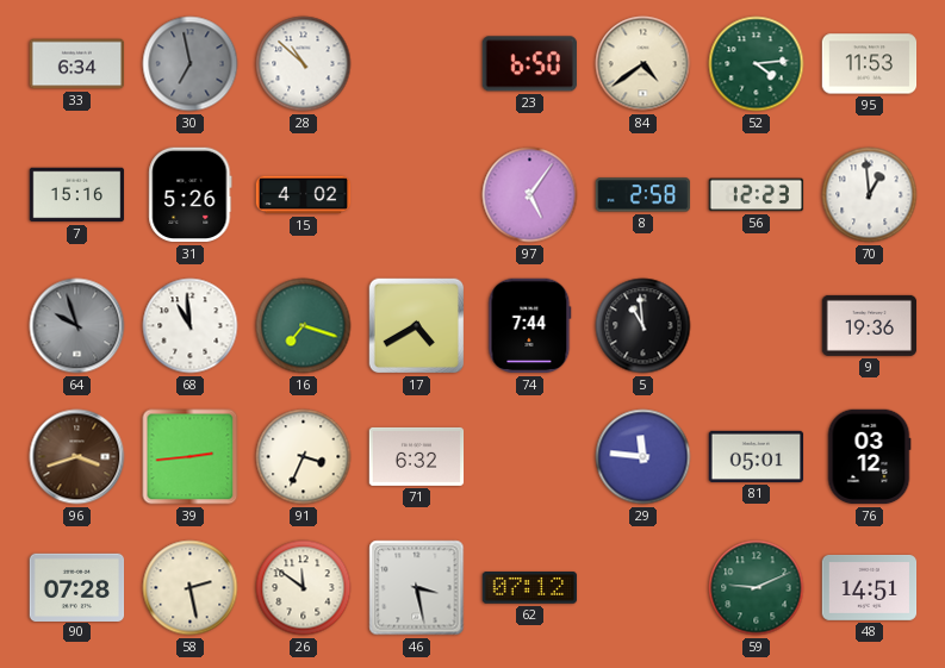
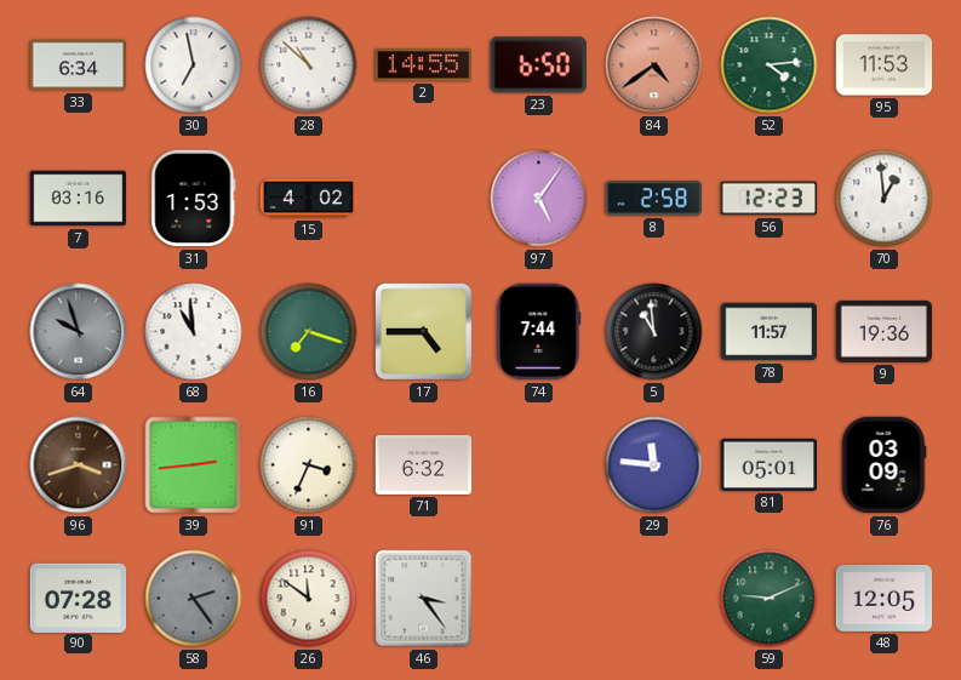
30 dial: grey -> white (194, 65)
2: none -> 14:55 (424, 65)
84 dial: cream -> salmon (654, 65)
7: 15:16 -> 03:16 (79, 199)
31: 5:26 -> 1:53 (194, 199)
17: 4:40 -> 4:45 (424, 332)
78: none -> 11:57 (770, 332)
76: 03:12 -> 03:09 (883, 465)
58: 2:28 -> 2:24 (194, 599)
58 dial: cream -> grey (194, 599)
46: 3:28 -> 3:24 (424, 599)
62: 07:12 -> none (530, 588)
48: 14:51 -> 12:05 (885, 598)
